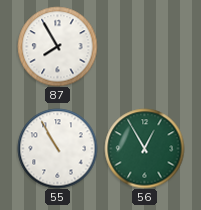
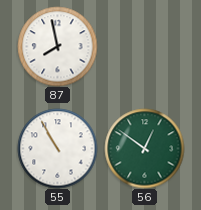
87: 7:55 -> 7:58 (57, 46)
56: 12:55 -> 12:51 (144, 148)
